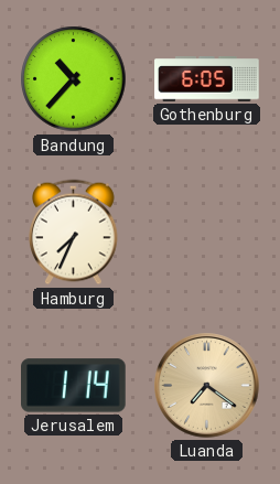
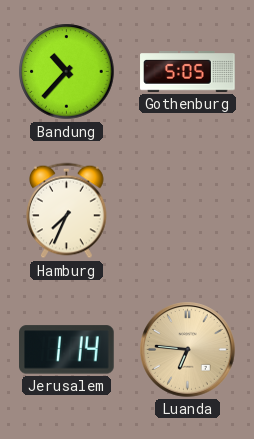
Gothenburg: 6:05 -> 5:05 (188, 72)
Luanda: 7:21 -> 6:46 (188, 350)
